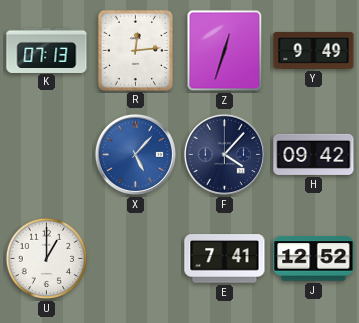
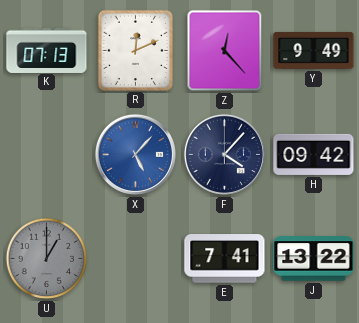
R: 12:14 -> 12:11 (135, 50)
Z: 12:33 -> 12:23 (225, 51)
U dial: white -> grey (47, 259)
J: 12:52 -> 13:22 (314, 259)
